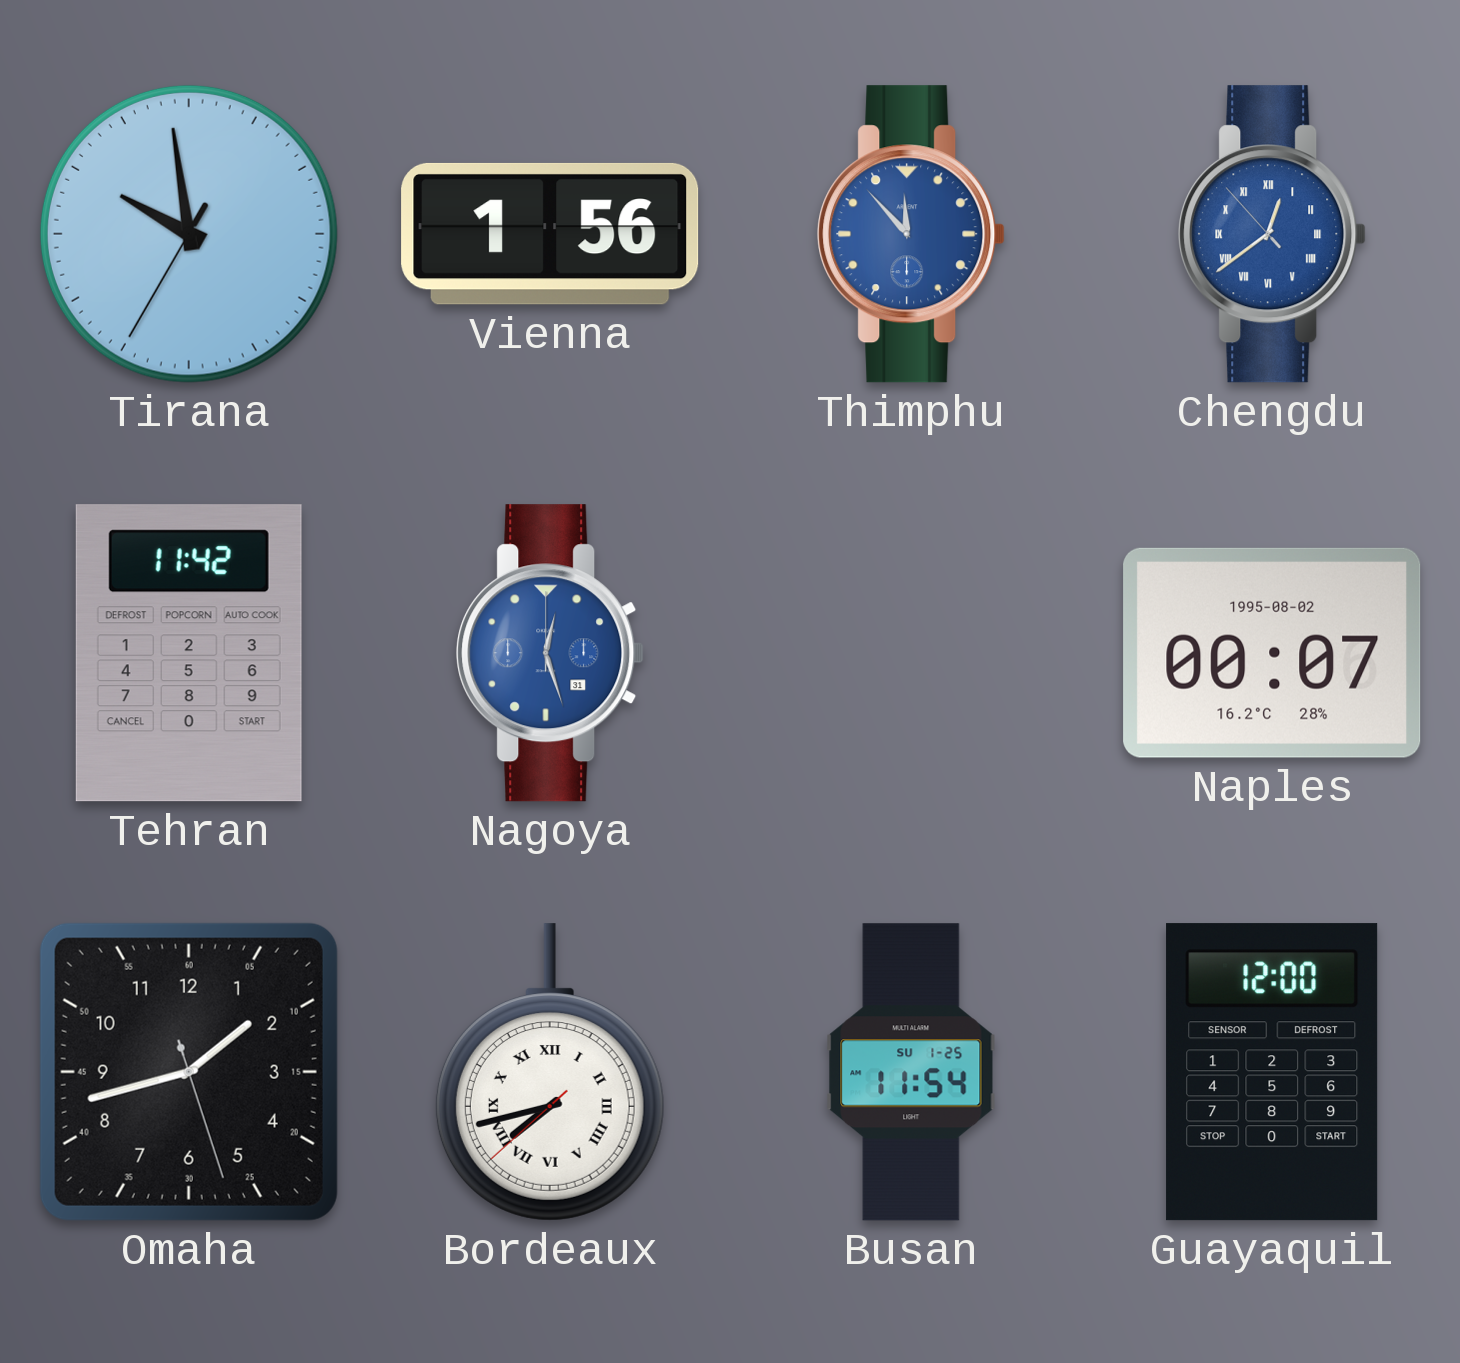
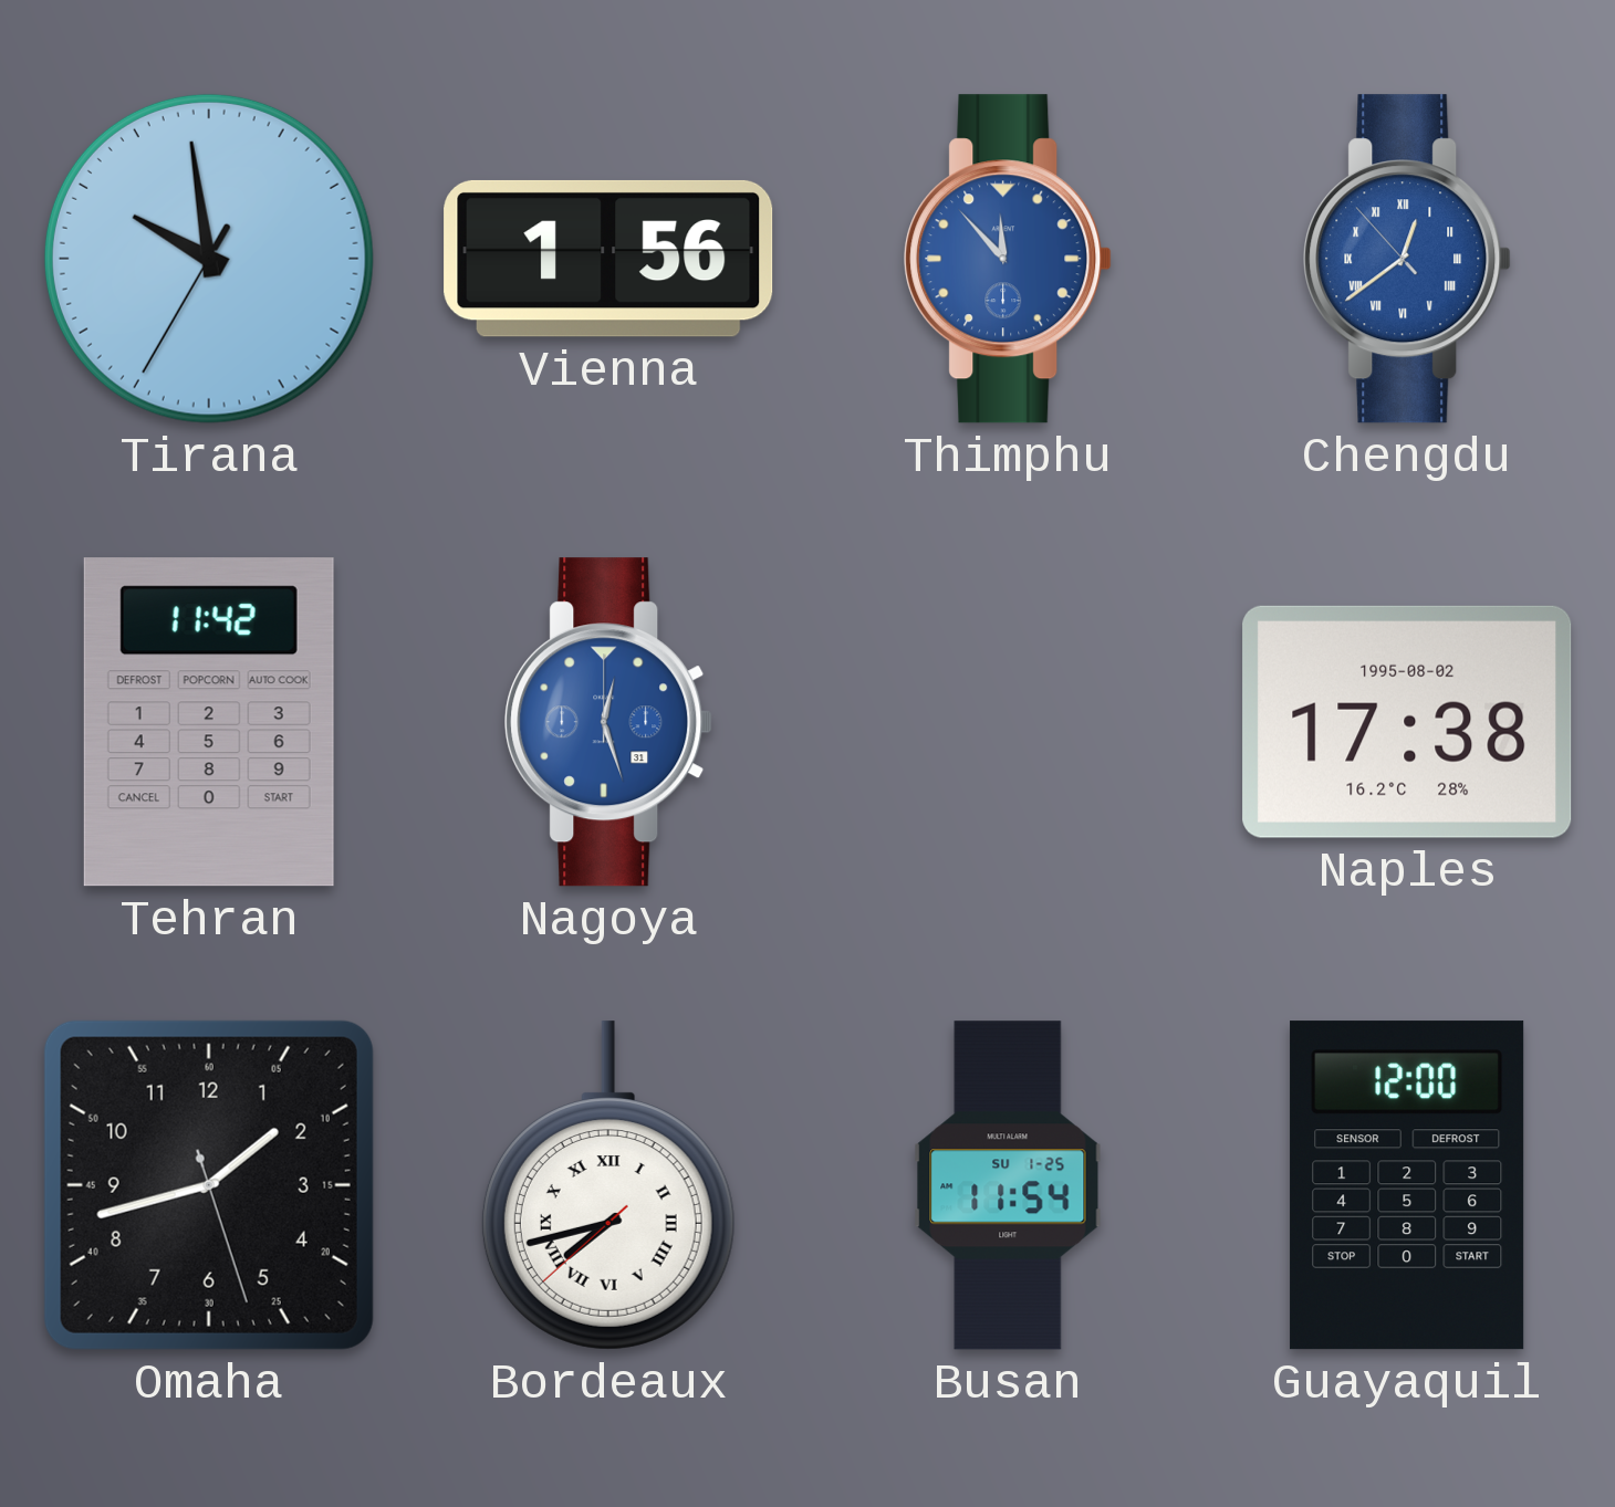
Naples: 00:07 -> 17:38 (1407, 722)
